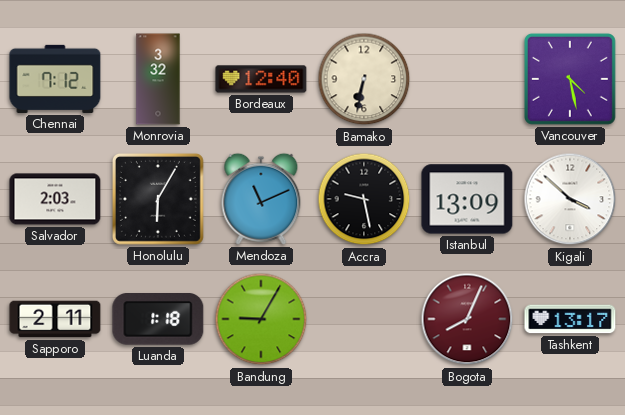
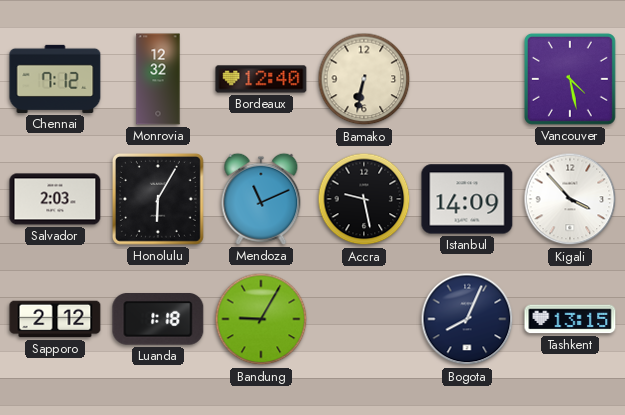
Monrovia: 3:32 -> 12:32 (158, 79)
Istanbul: 13:09 -> 14:09 (467, 199)
Kigali: 3:52 -> 3:53 (570, 199)
Sapporo: 2:11 -> 2:12 (55, 319)
Bogota dial: burgundy -> navy (467, 319)
Tashkent: 13:17 -> 13:15 (570, 319)
